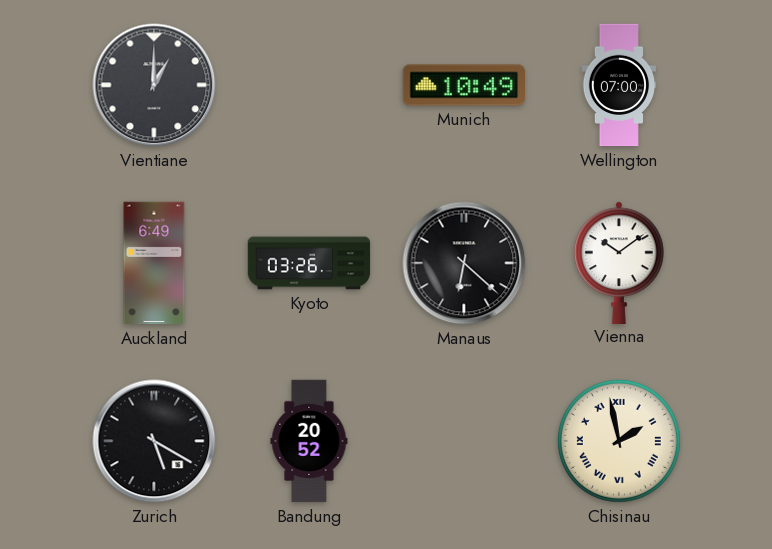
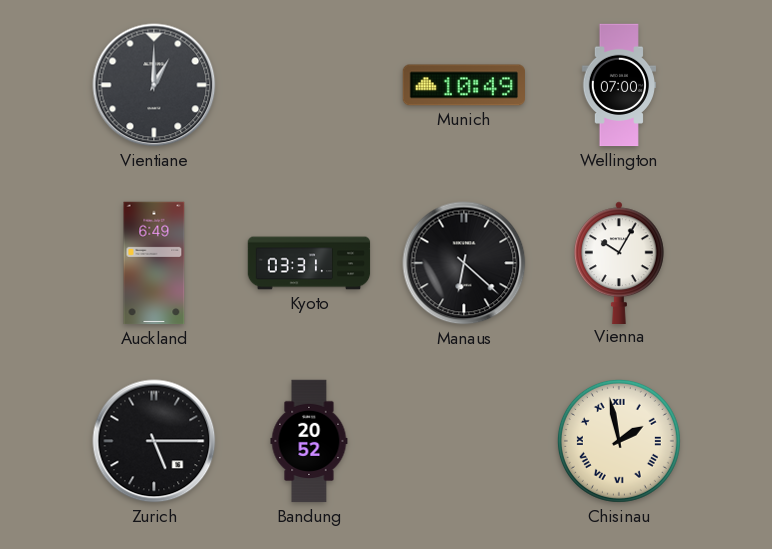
Kyoto: 03:26 -> 03:31 (309, 263)
Vienna: 10:09 -> 10:05 (619, 262)
Zurich: 5:20 -> 5:15 (154, 441)
